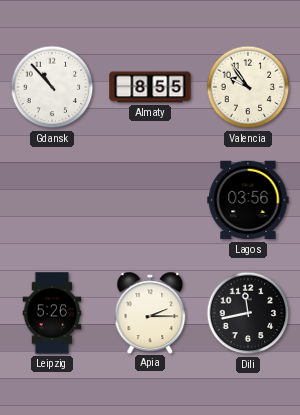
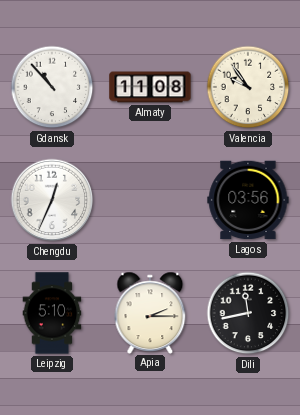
Almaty: 8:55 -> 11:08 (150, 87)
Chengdu: none -> 12:34 (52, 200)
Leipzig: 5:26 -> 5:10 (52, 313)
